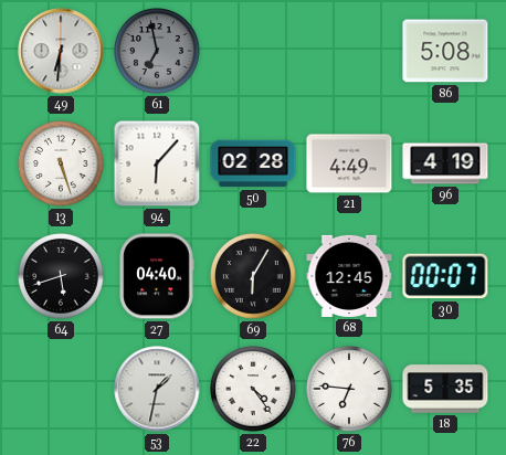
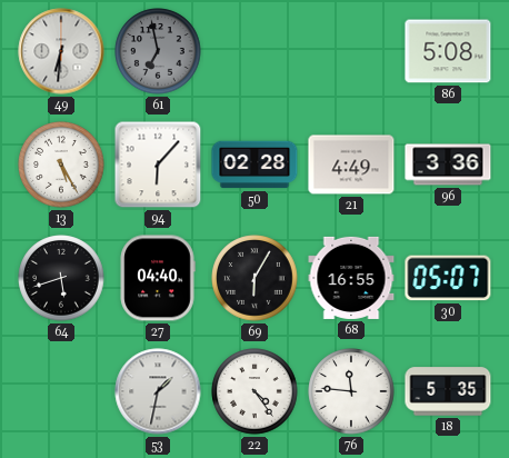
13: 5:27 -> 5:25 (61, 165)
96: 4:19 -> 3:36 (448, 165)
68: 12:45 -> 16:55 (351, 278)
30: 00:07 -> 05:07 (448, 278)
76: 6:46 -> 11:46 (351, 391)
